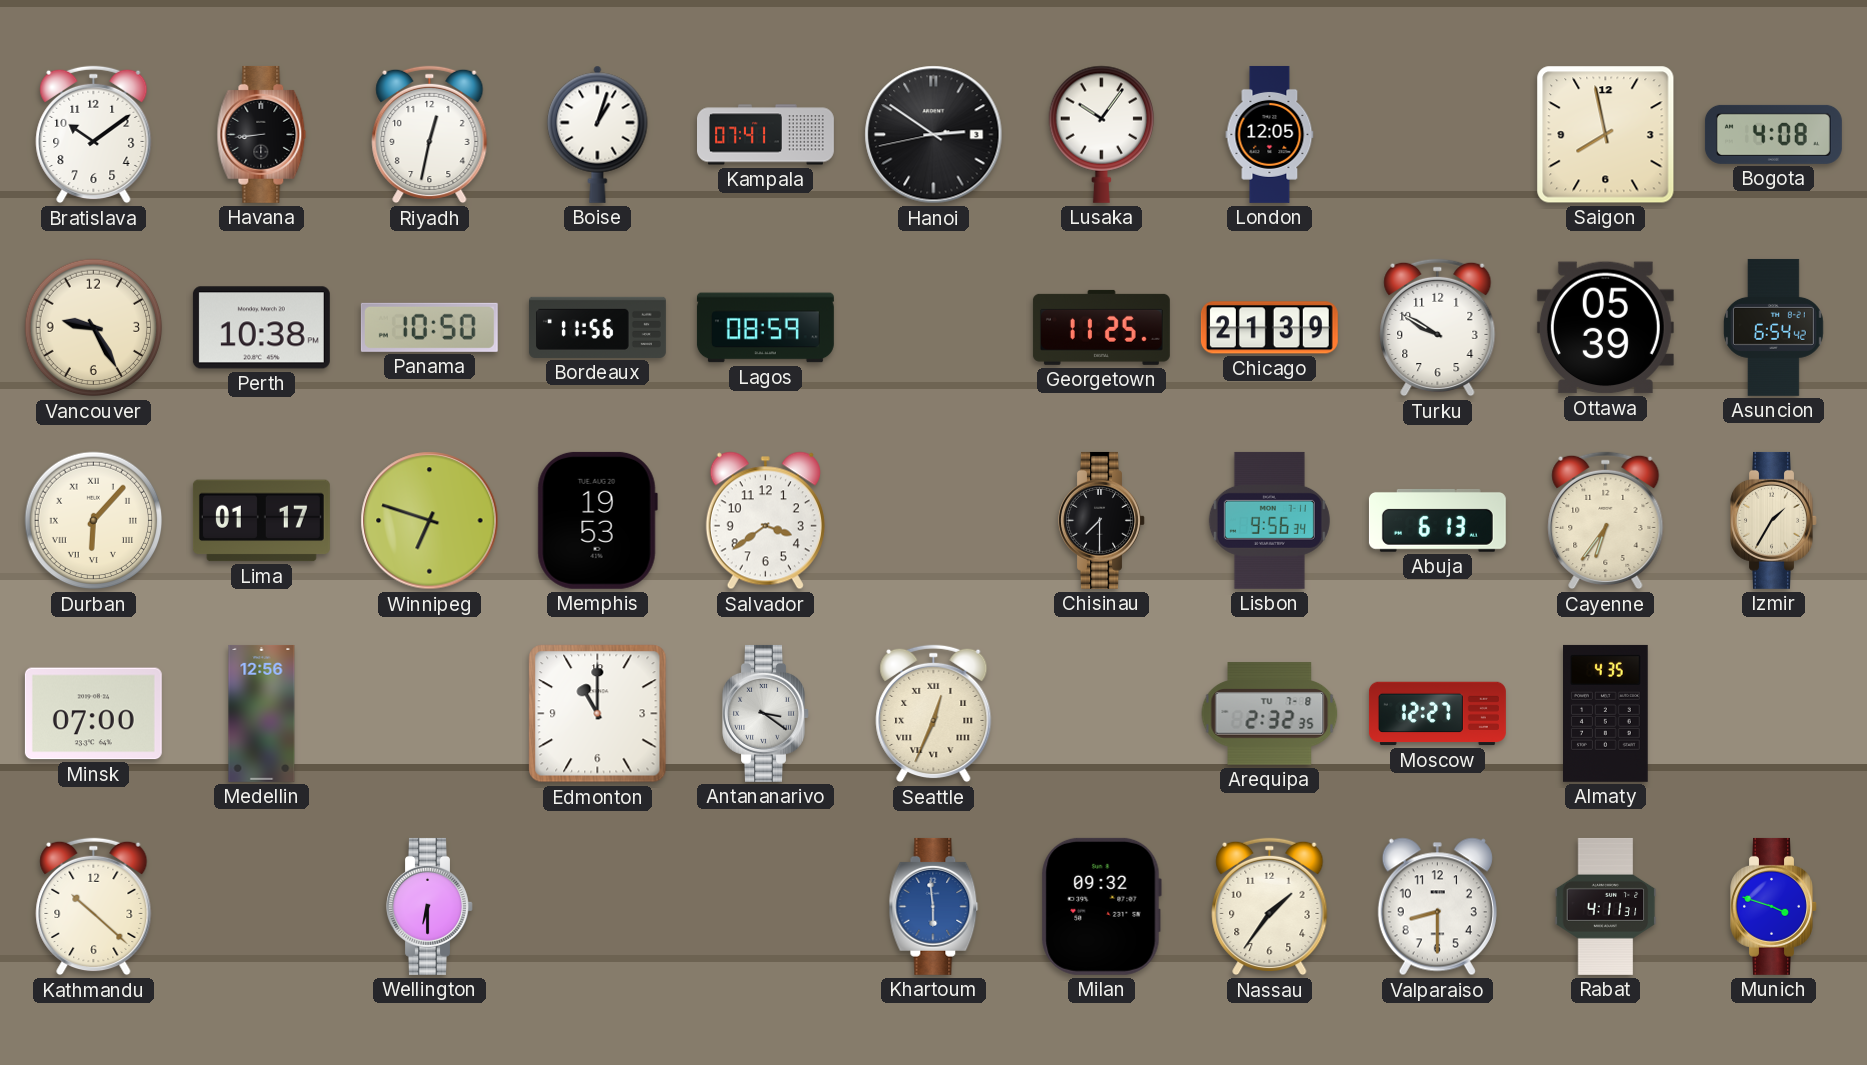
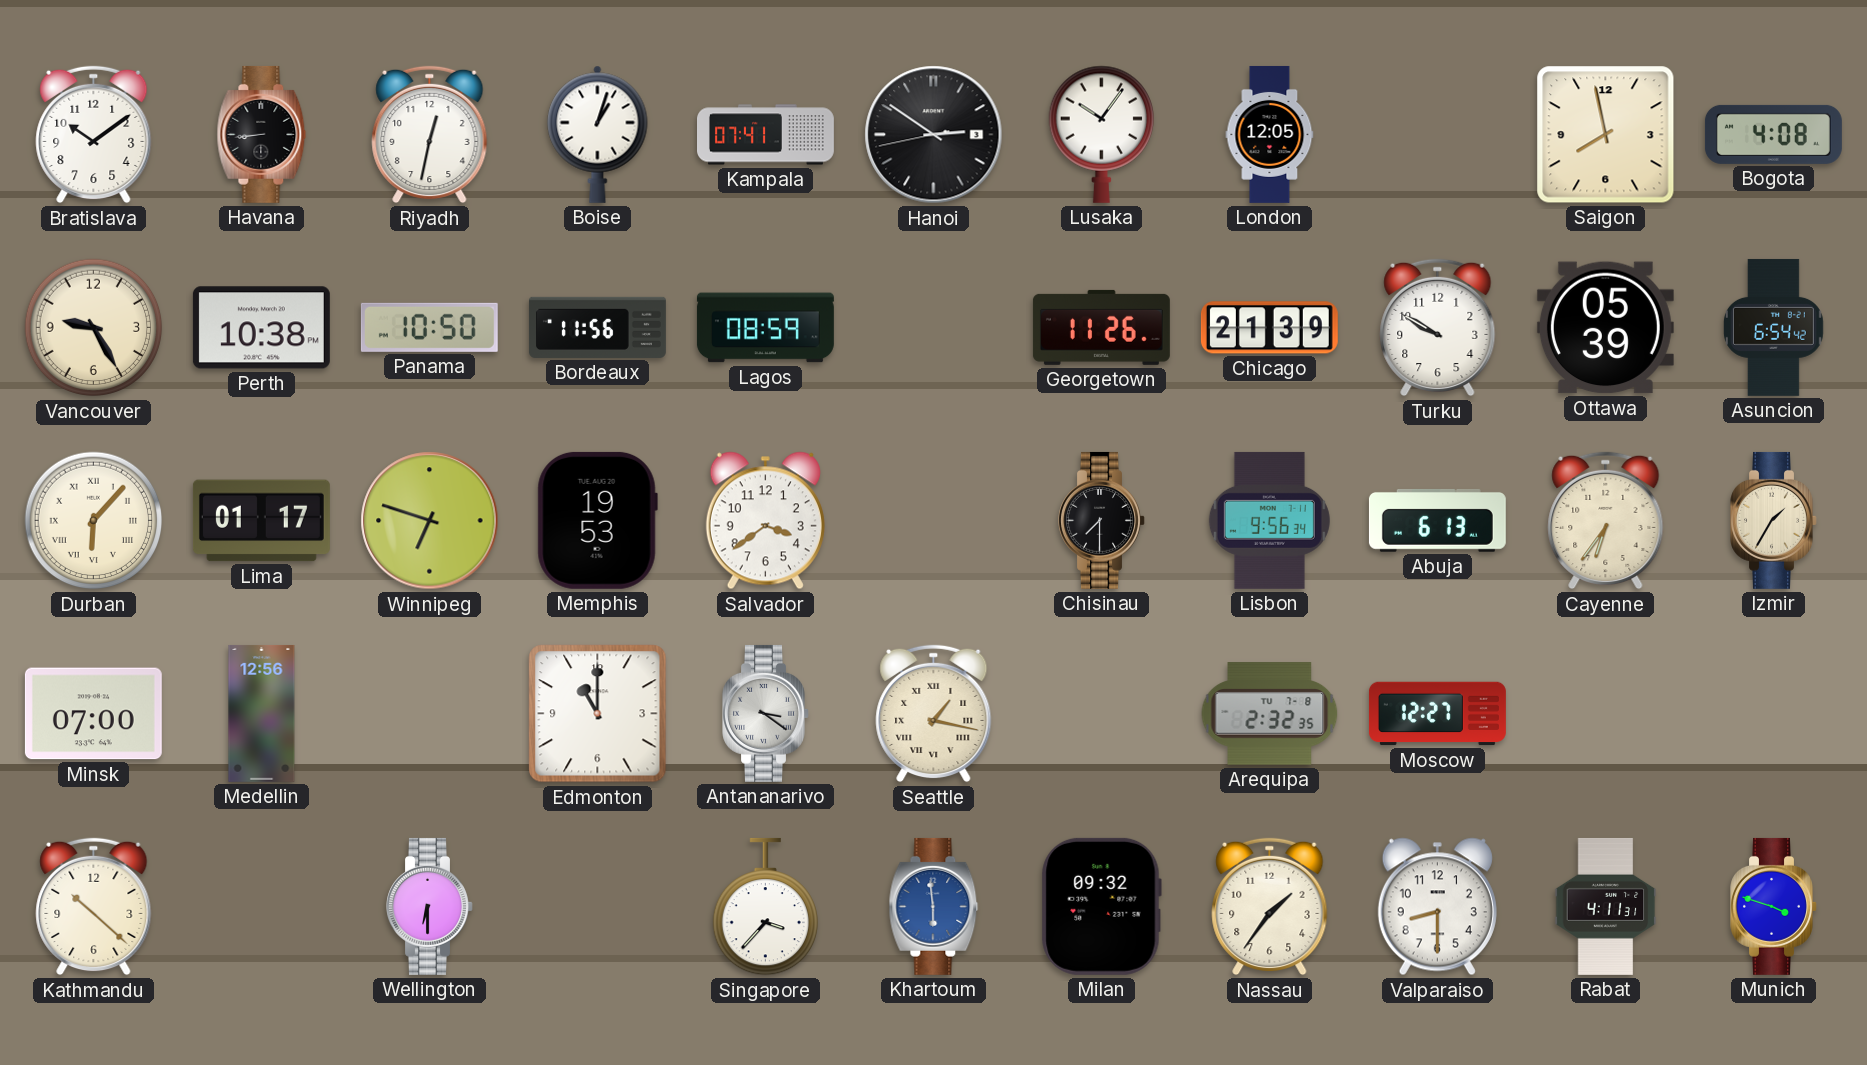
Georgetown: 11:25 -> 11:26 (1101, 327)
Seattle: 12:34 -> 1:17 (934, 714)
Almaty: 4:35 -> none (1606, 713)
Singapore: none -> 3:37 (765, 907)
